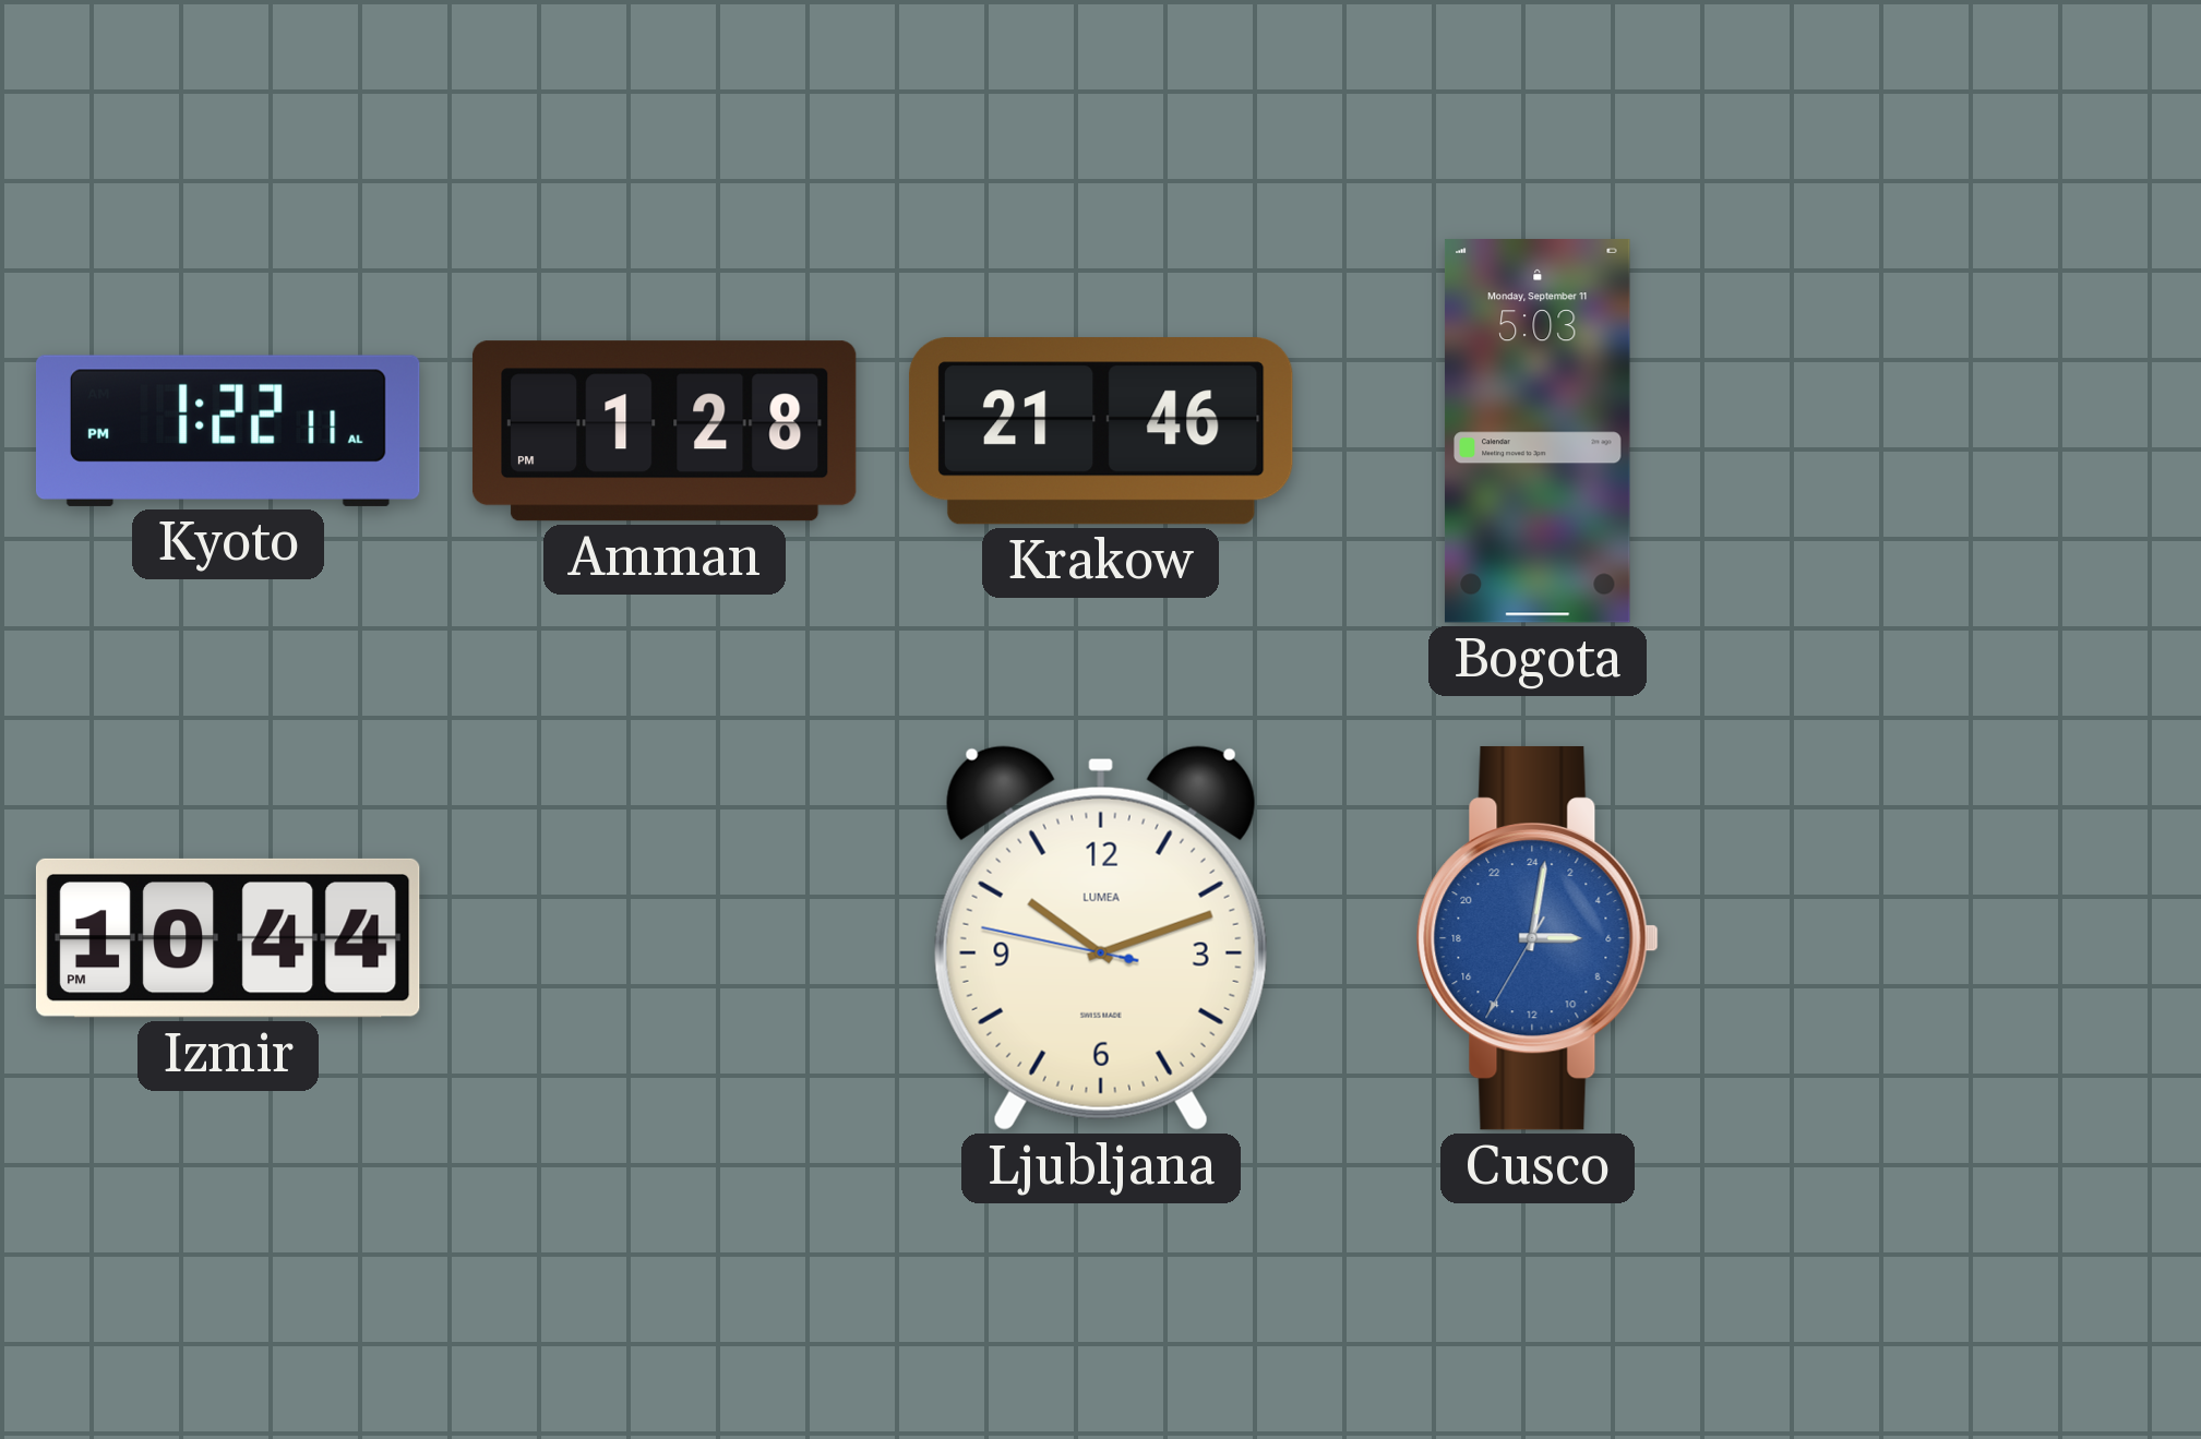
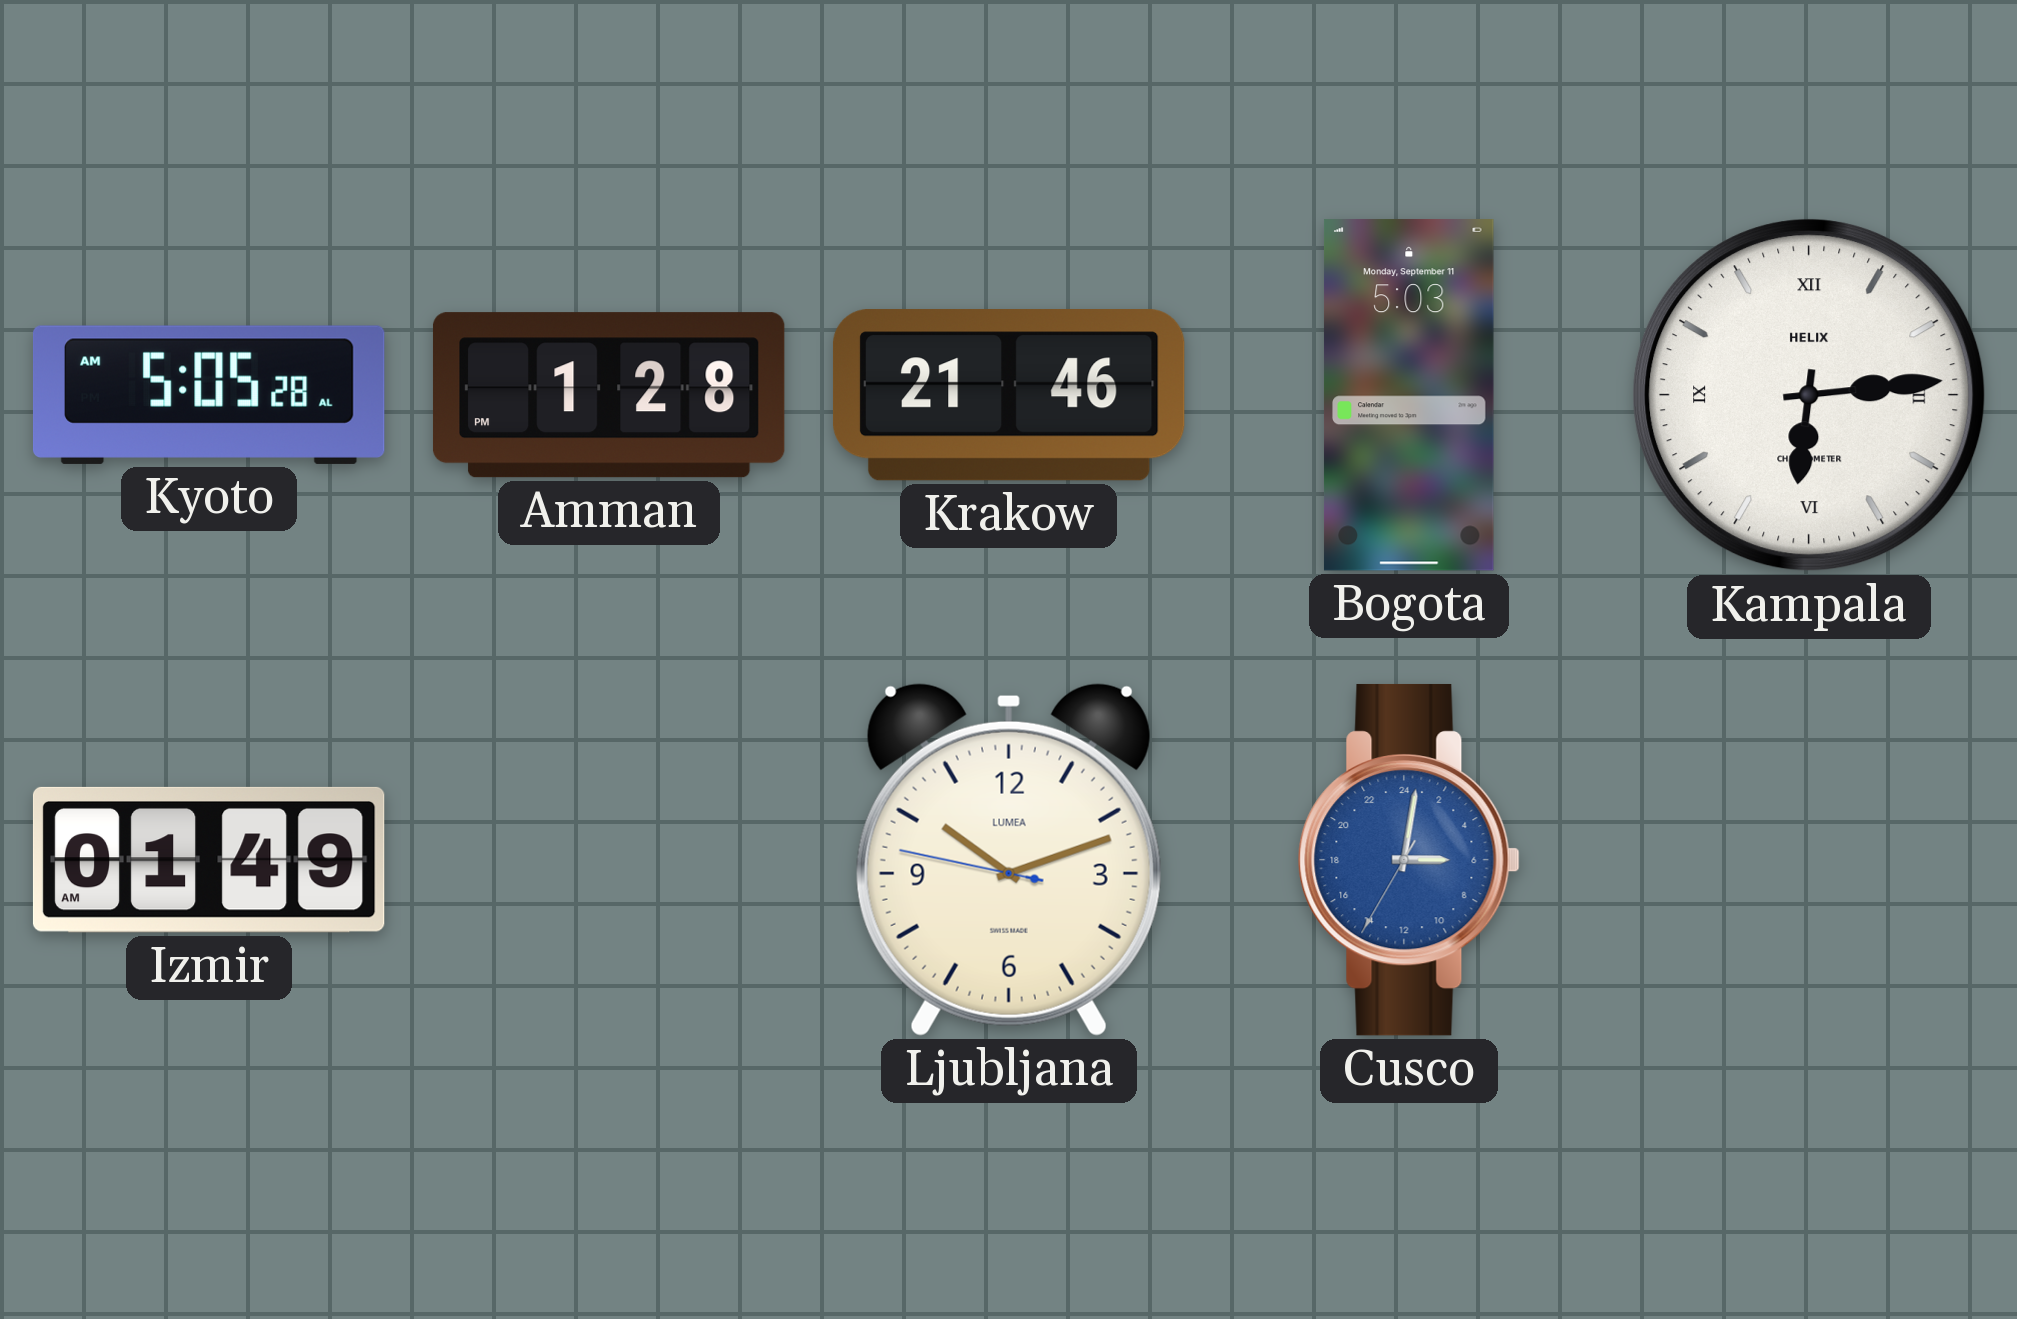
Kyoto: 1:22 -> 5:05 (209, 395)
Kampala: none -> 6:14 (1809, 395)
Izmir: 10:44 -> 01:49 (209, 860)
